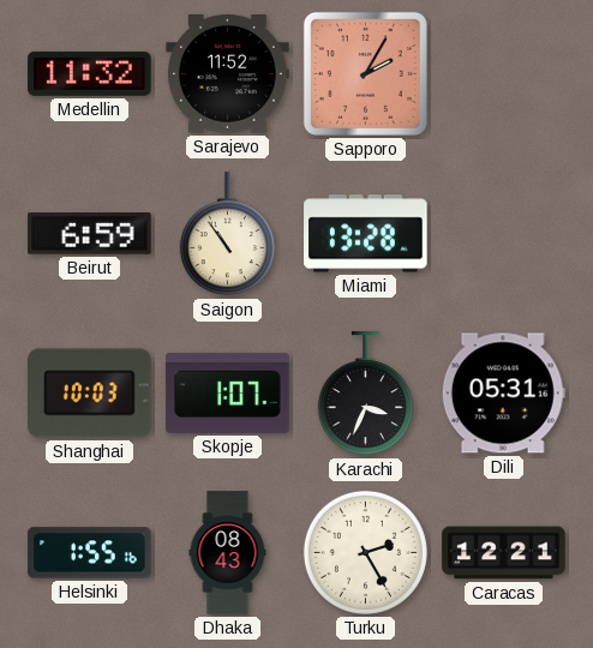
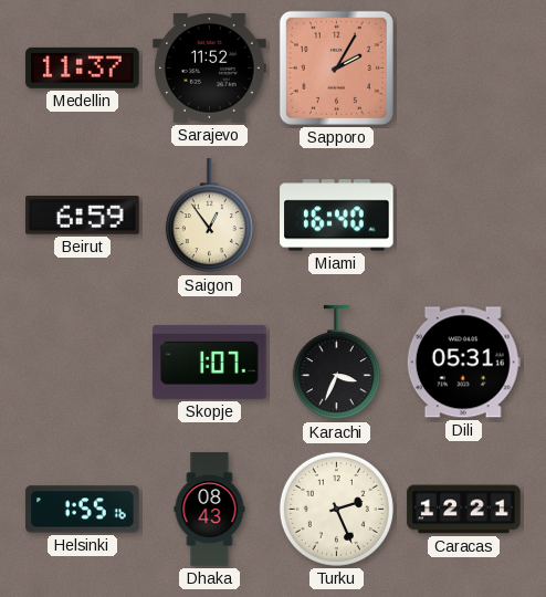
Medellin: 11:32 -> 11:37 (83, 67)
Saigon: 10:54 -> 12:54 (209, 216)
Miami: 13:28 -> 16:40 (337, 216)
Shanghai: 10:03 -> none (90, 394)
Turku: 2:25 -> 2:26 (336, 509)
